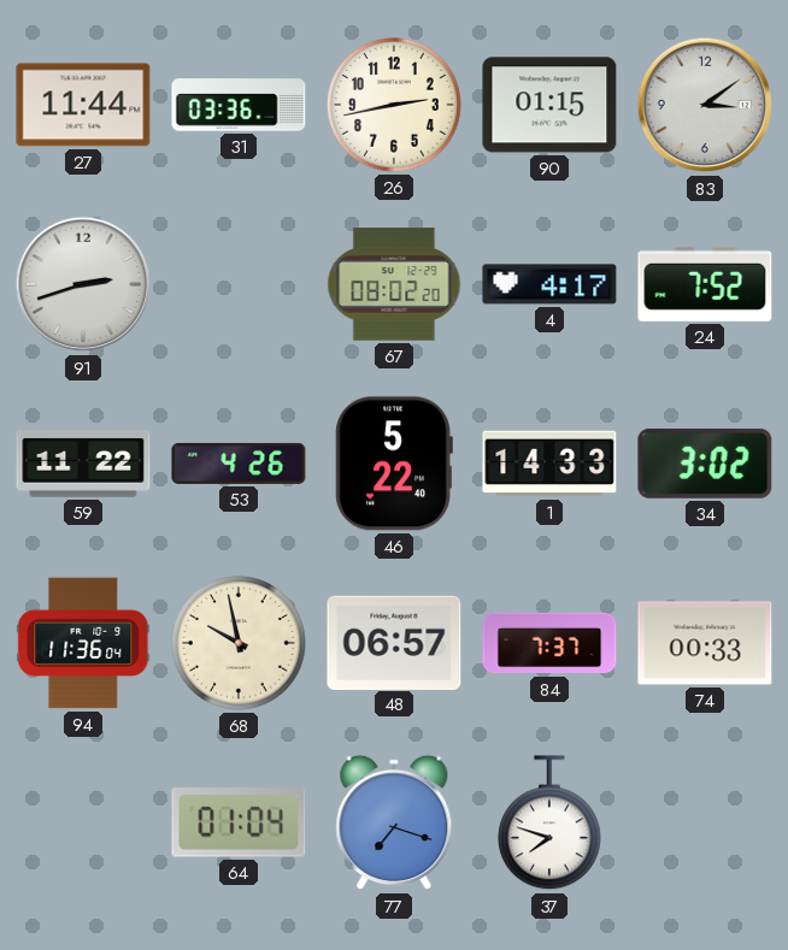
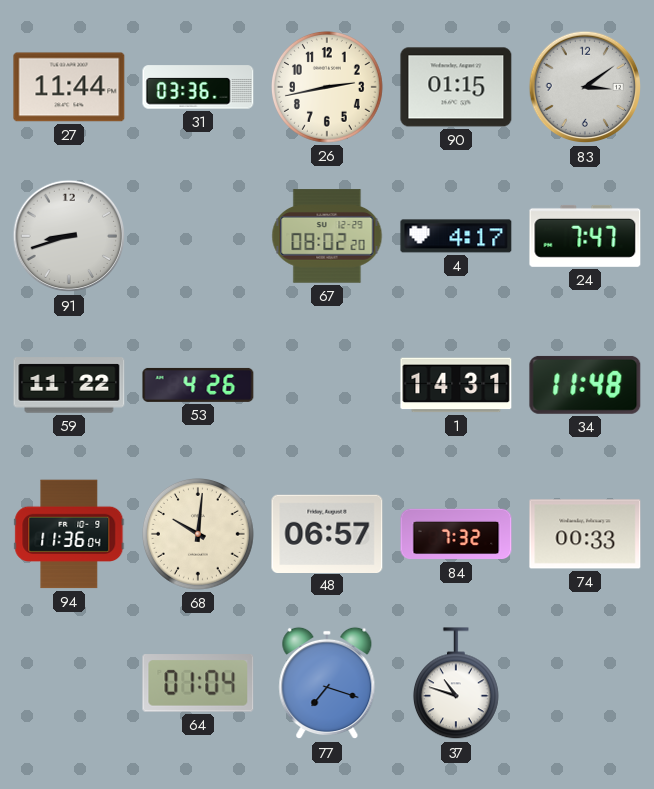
91: 2:42 -> 8:42 (69, 236)
24: 7:52 -> 7:47 (585, 236)
46: 5:22 -> none (394, 464)
1: 14:33 -> 14:31 (456, 385)
34: 3:02 -> 11:48 (585, 385)
68: 9:58 -> 10:01 (199, 535)
84: 7:37 -> 7:32 (456, 534)
37: 7:48 -> 10:48 (456, 684)
